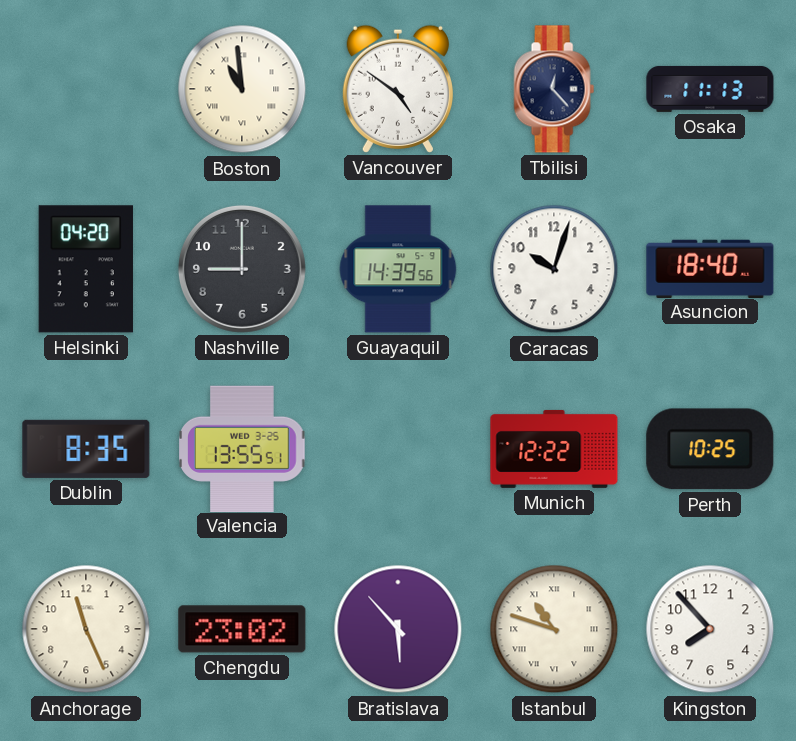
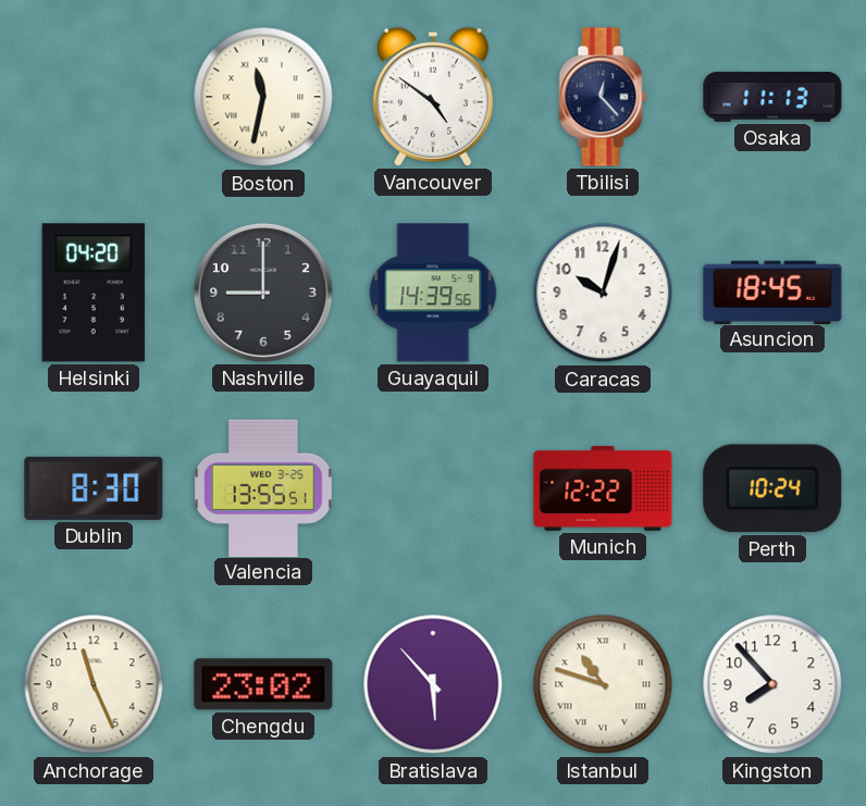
Boston: 10:59 -> 11:32 (263, 97)
Asuncion: 18:40 -> 18:45 (772, 292)
Dublin: 8:35 -> 8:30 (94, 488)
Perth: 10:25 -> 10:24 (772, 488)
